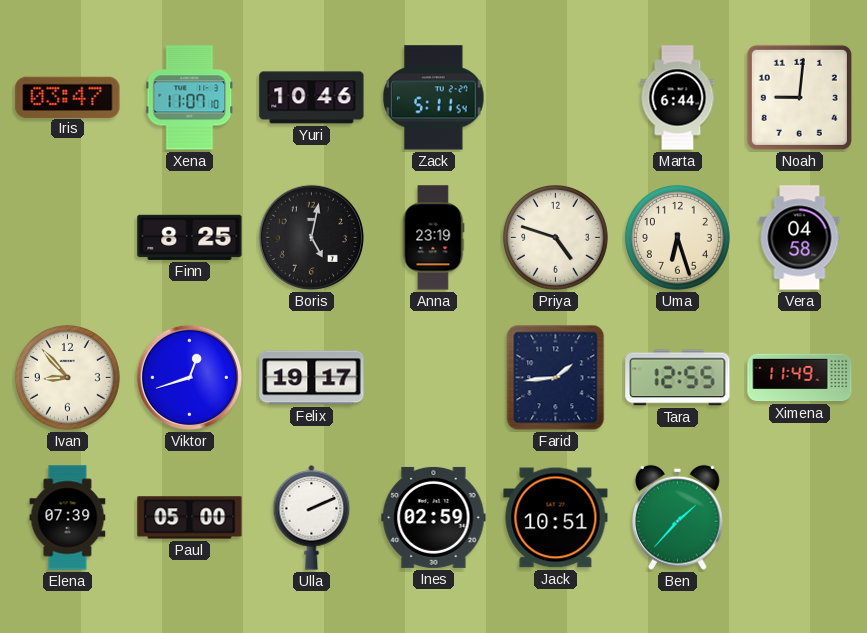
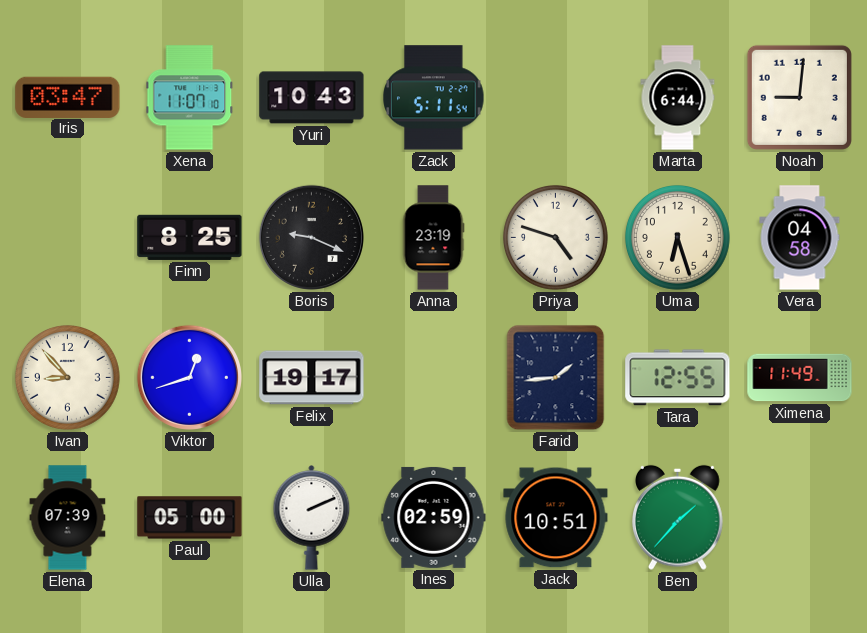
Yuri: 10:46 -> 10:43 (312, 98)
Boris: 5:02 -> 9:19 (311, 237)
